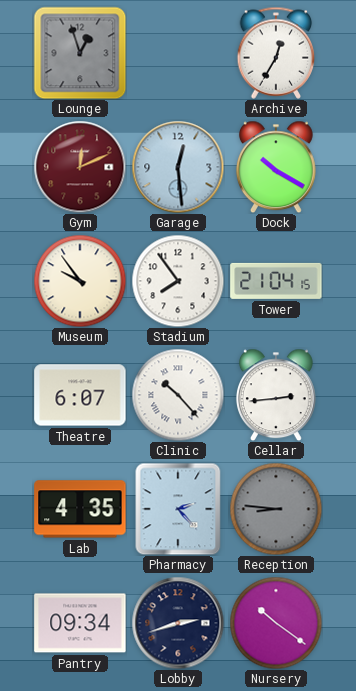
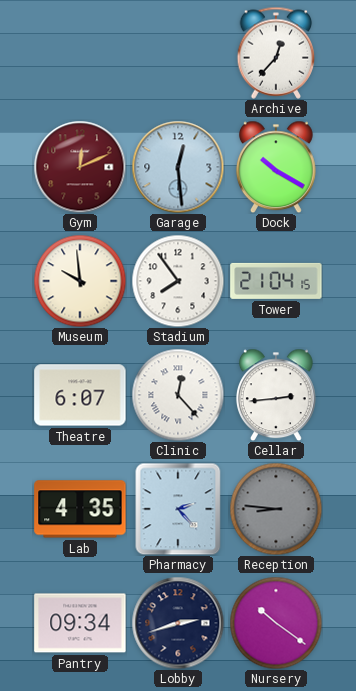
Lounge: 12:57 -> none (80, 53)
Archive: 12:35 -> 12:37 (276, 53)
Museum: 9:54 -> 9:59 (80, 281)
Clinic: 10:23 -> 12:23 (178, 395)
